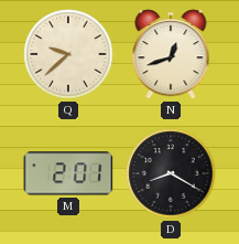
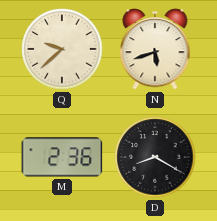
N: 12:42 -> 5:42 (155, 49)
M: 2:01 -> 2:36 (62, 157)
